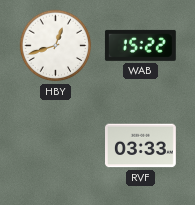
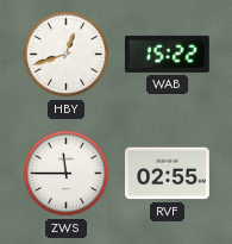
ZWS: none -> 11:45 (67, 174)
RVF: 03:33 -> 02:55 (168, 174)
